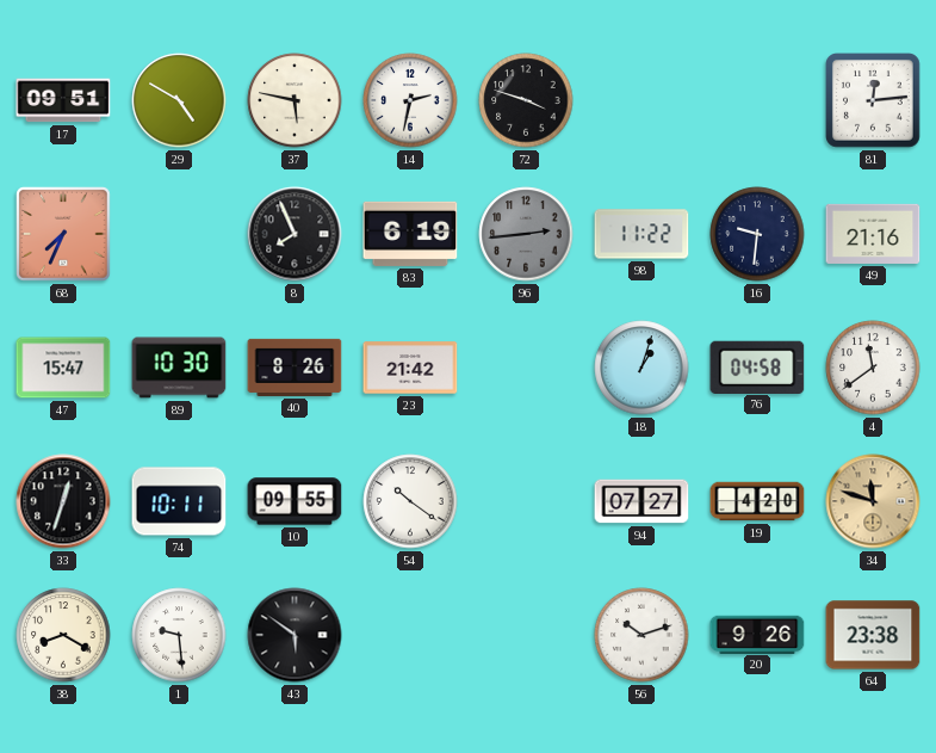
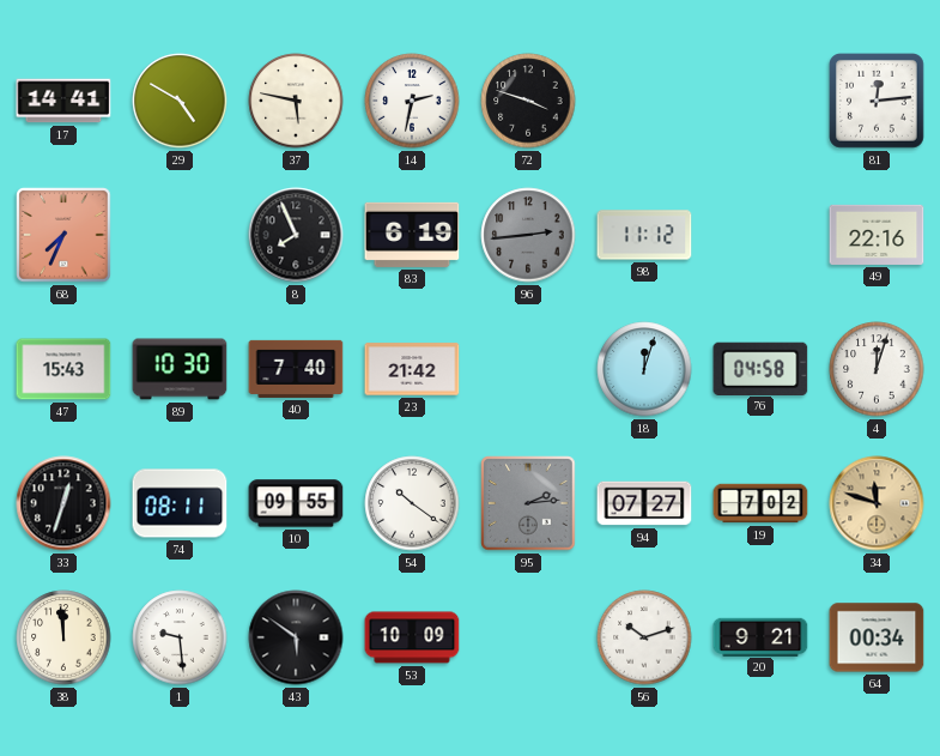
17: 09:51 -> 14:41 (63, 101)
98: 11:22 -> 11:12 (644, 235)
16: 9:31 -> none (757, 234)
49: 21:16 -> 22:16 (877, 235)
47: 15:47 -> 15:43 (63, 369)
40: 8:26 -> 7:40 (296, 369)
18: 1:03 -> 12:03 (644, 369)
4: 11:39 -> 12:03 (877, 369)
74: 10:11 -> 08:11 (180, 503)
95: none -> 2:14 (528, 503)
19: 4:20 -> 7:02 (760, 503)
38: 8:20 -> 11:59 (63, 637)
53: none -> 10:09 (412, 637)
20: 9:26 -> 9:21 (760, 636)
64: 23:38 -> 00:34 (877, 637)
